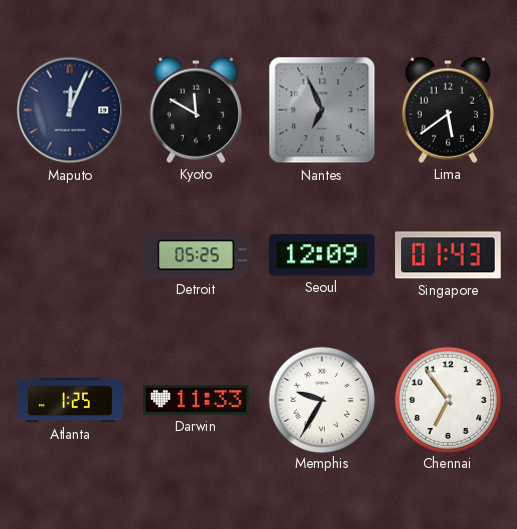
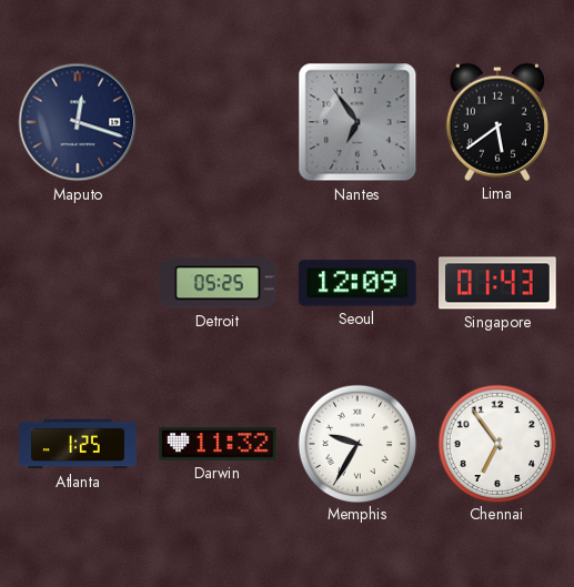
Maputo: 12:04 -> 12:18 (78, 122)
Kyoto: 11:50 -> none (195, 110)
Nantes: 6:56 -> 6:54 (358, 122)
Darwin: 11:33 -> 11:32 (218, 444)
